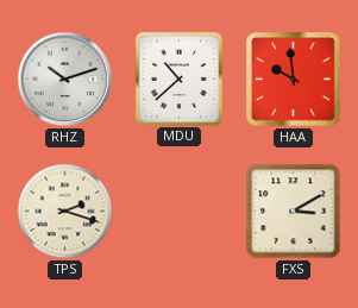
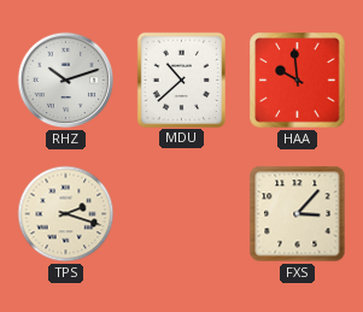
FXS: 3:10 -> 3:07 (298, 214)
